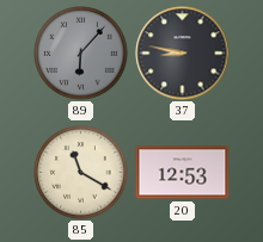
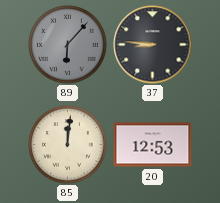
37: 8:47 -> 8:46 (153, 45)
85: 11:20 -> 12:01 (68, 145)
